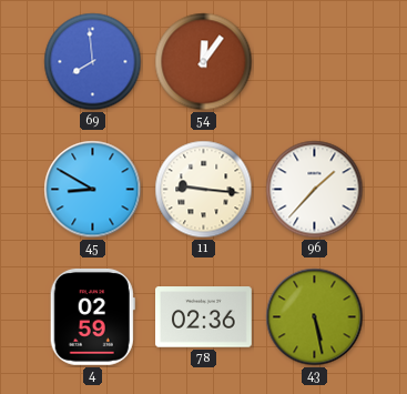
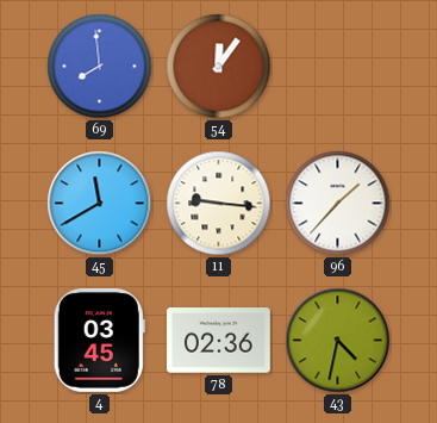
45: 8:50 -> 11:40 (100, 204)
4: 02:59 -> 03:45 (99, 340)
43: 5:28 -> 4:32 (338, 341)
